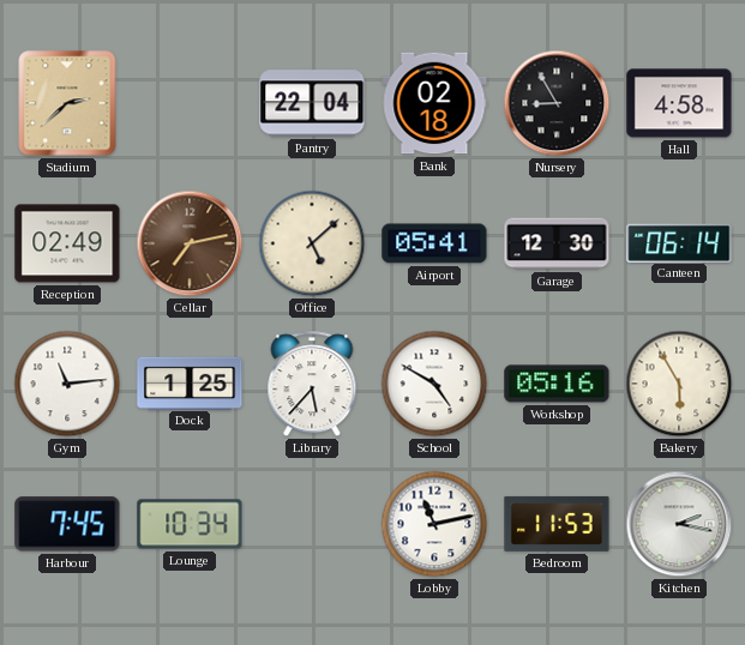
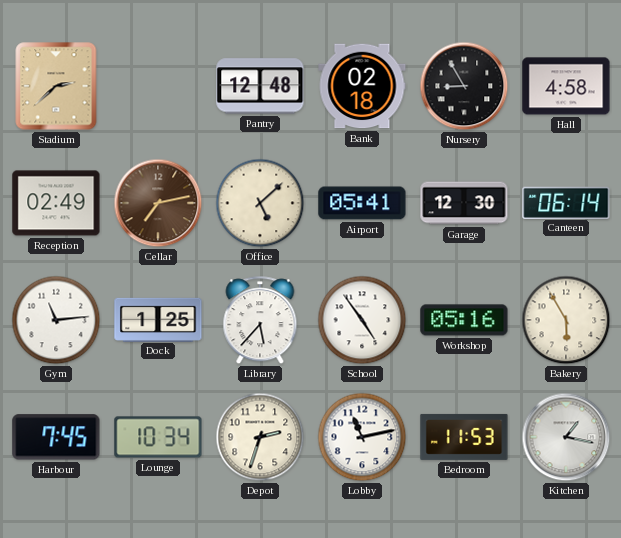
Pantry: 22:04 -> 12:48 (260, 86)
School: 4:50 -> 4:54 (362, 320)
Depot: none -> 2:33 (260, 437)
Kitchen: 2:17 -> 1:17 (566, 437)
